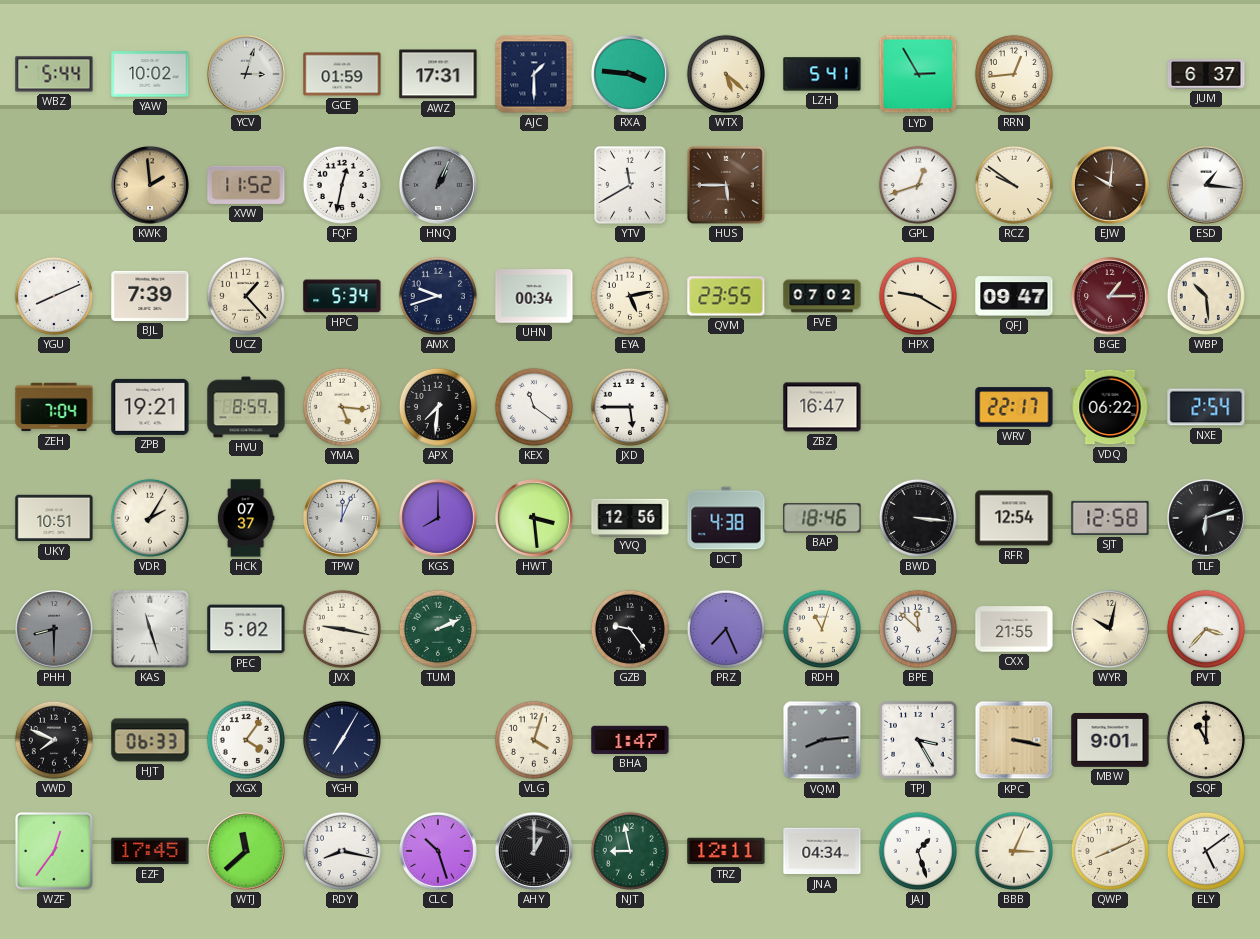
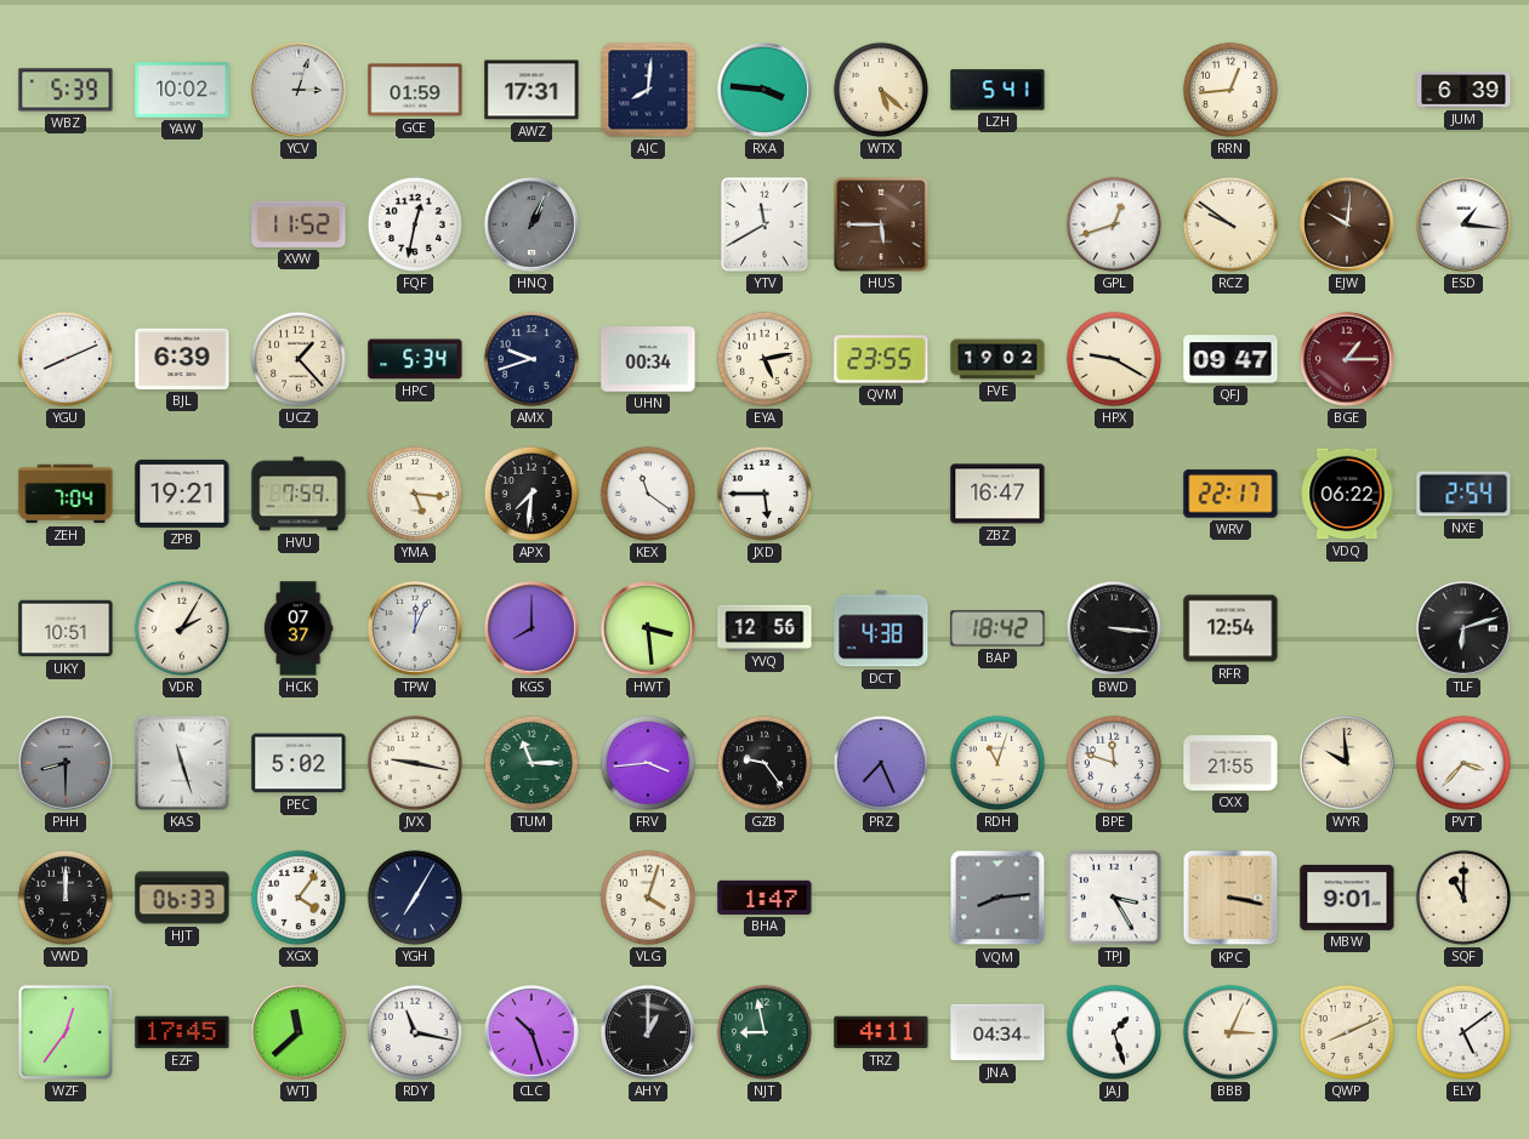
WBZ: 5:44 -> 5:39 (66, 90)
AJC: 1:30 -> 8:01 (648, 90)
LYD: 2:55 -> none (918, 74)
JUM: 6:37 -> 6:39 (1463, 90)
KWK: 1:59 -> none (151, 186)
BJL: 7:39 -> 6:39 (182, 359)
FVE: 07:02 -> 19:02 (997, 359)
WBP: 10:29 -> none (1206, 296)
HVU: 8:59 -> 7:59 (299, 494)
BAP: 18:46 -> 18:42 (997, 628)
SJT: 12:58 -> none (1110, 518)
TUM: 2:11 -> 11:15 (532, 763)
FRV: none -> 3:44 (648, 763)
BPE: 11:52 -> 11:48 (1114, 763)
WYR: 10:02 -> 9:59 (1348, 764)
VWD: 7:49 -> 12:00 (66, 898)
RDY: 8:17 -> 11:17 (415, 1032)
TRZ: 12:11 -> 4:11 (881, 1032)
